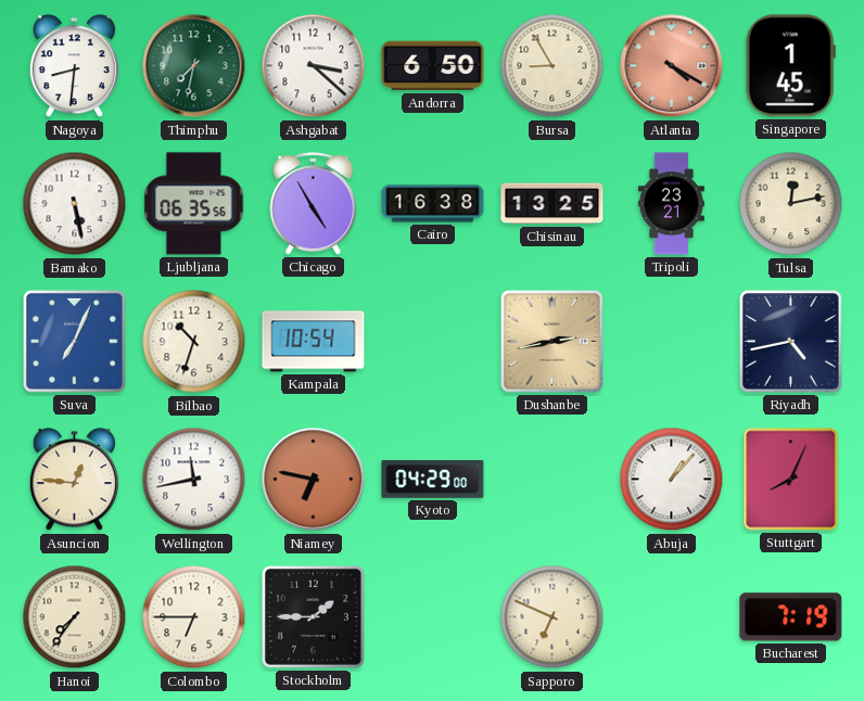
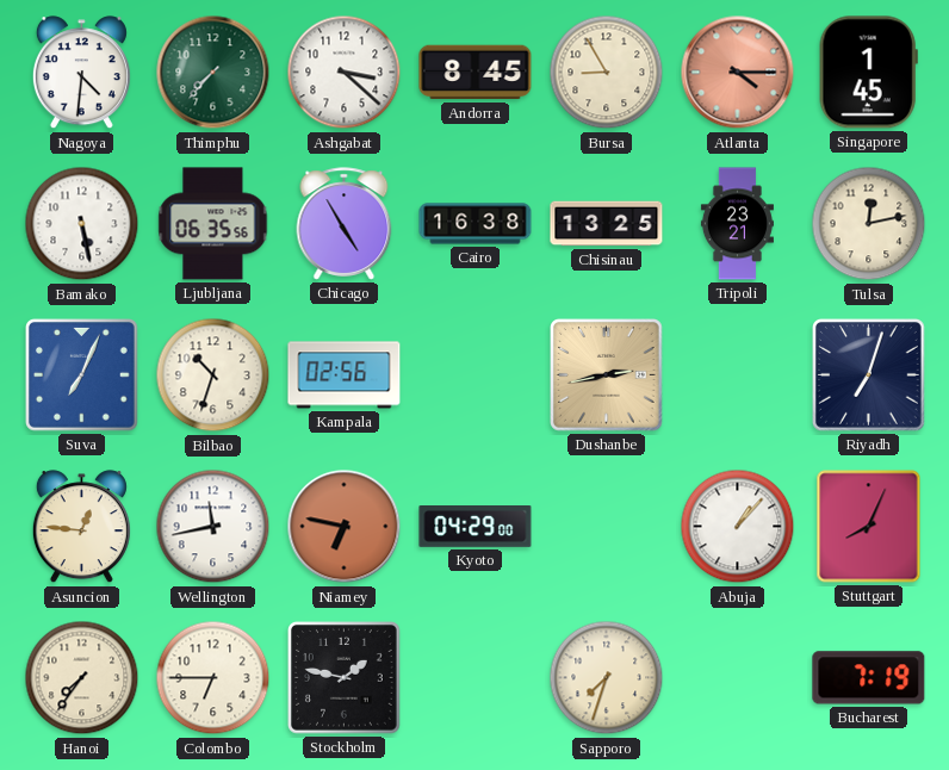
Nagoya: 8:31 -> 4:31 (81, 73)
Thimphu: 7:32 -> 7:37 (213, 73)
Andorra: 6:50 -> 8:45 (476, 73)
Atlanta: 4:20 -> 4:15 (738, 73)
Kampala: 10:54 -> 02:56 (345, 375)
Riyadh: 4:43 -> 7:03 (869, 375)
Stockholm: 1:45 -> 1:47 (345, 678)
Sapporo: 6:49 -> 7:33 (607, 678)
